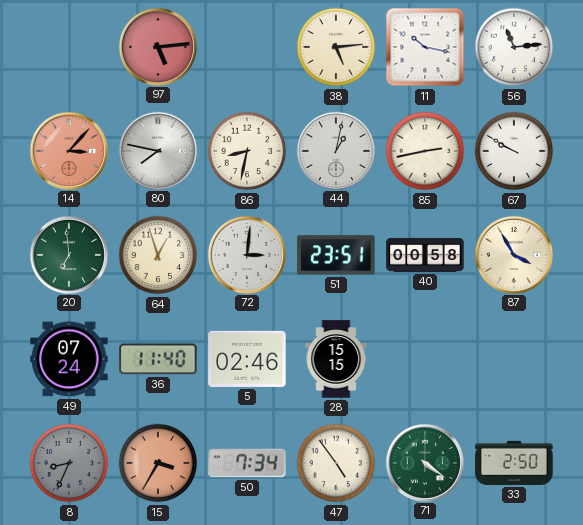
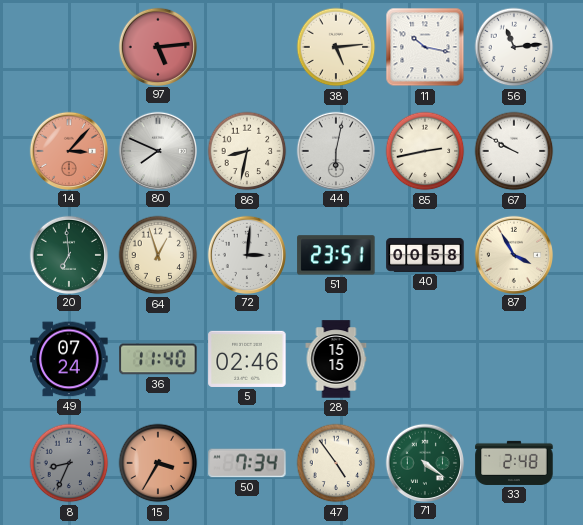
80: 7:47 -> 7:49 (157, 150)
44: 1:02 -> 6:02 (335, 150)
33: 2:50 -> 2:48 (514, 463)
